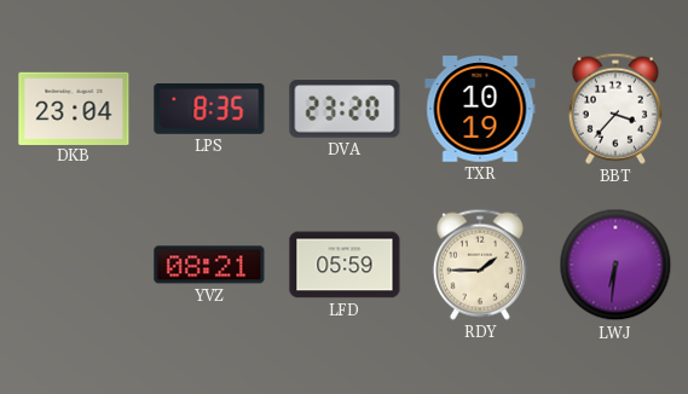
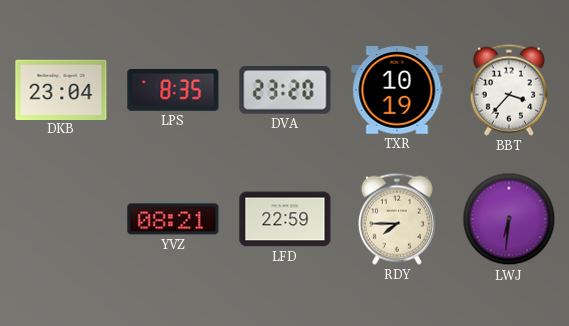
LFD: 05:59 -> 22:59 (285, 219)
RDY: 1:45 -> 7:45 (397, 219)
